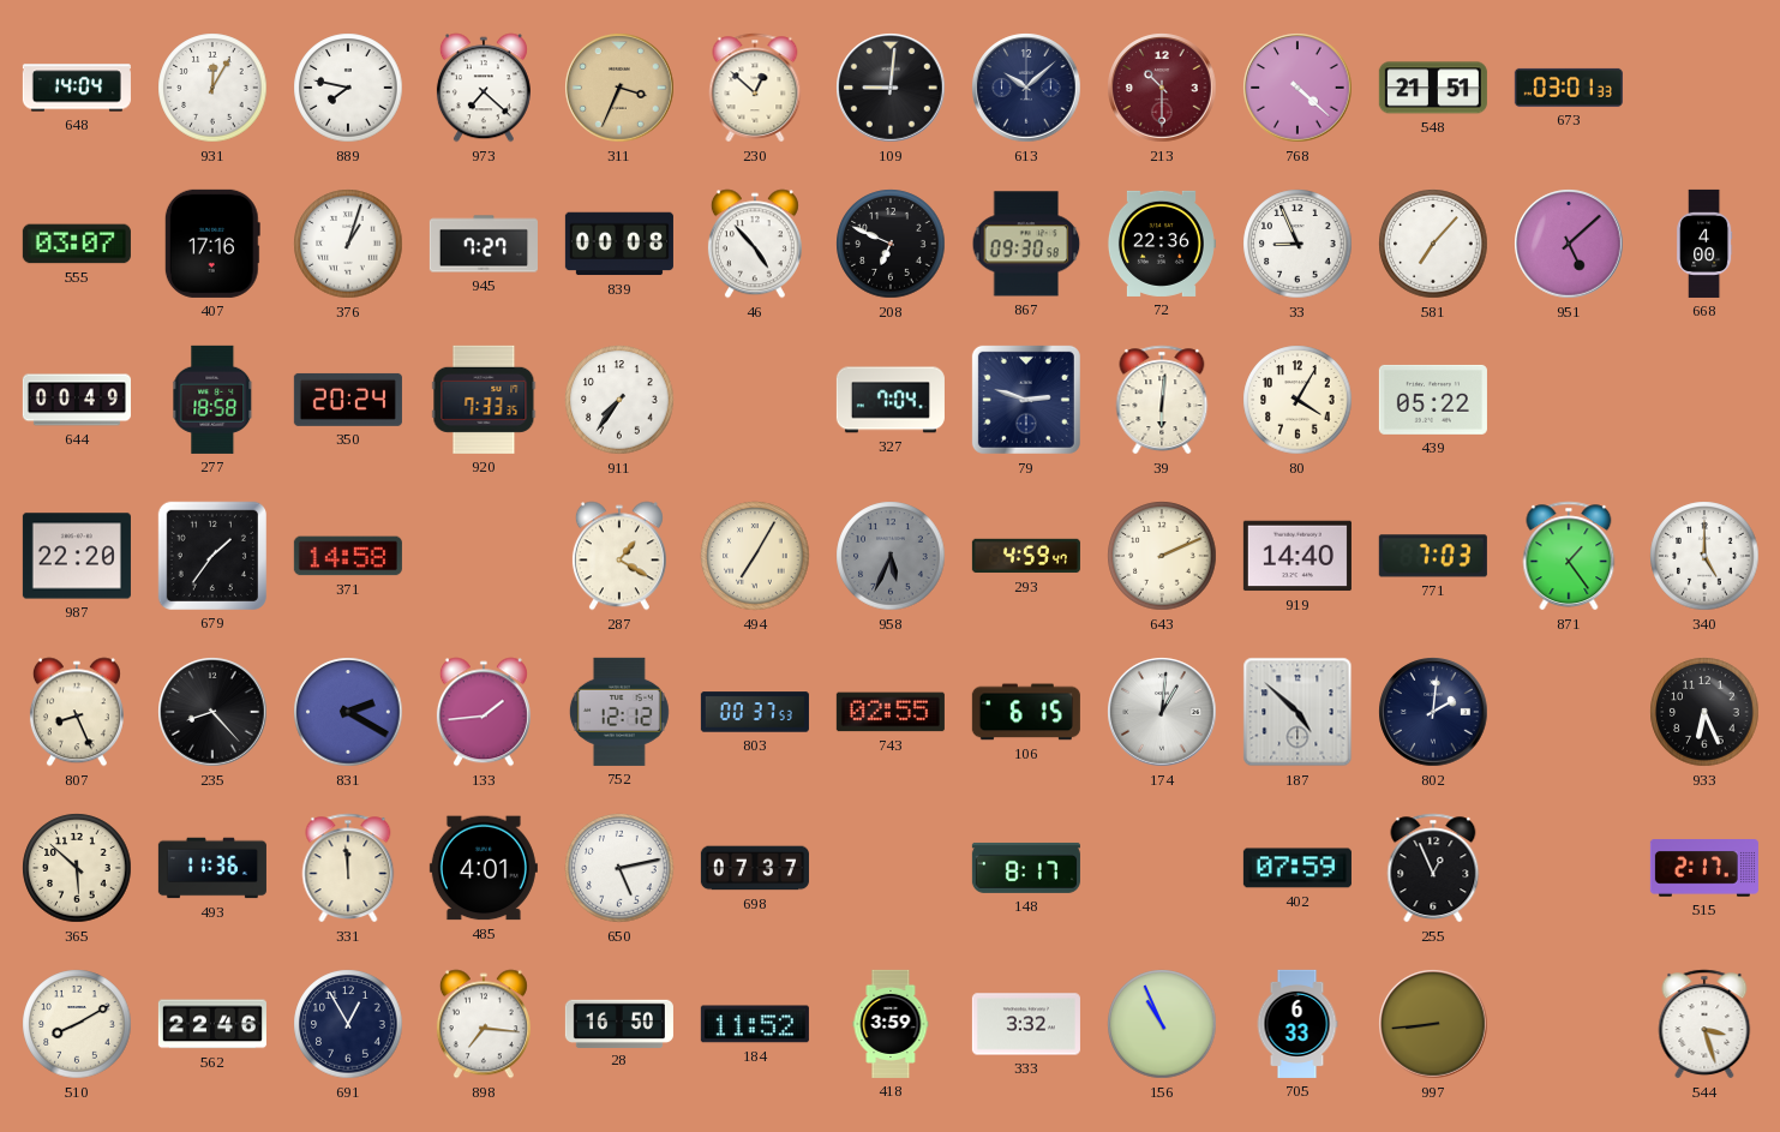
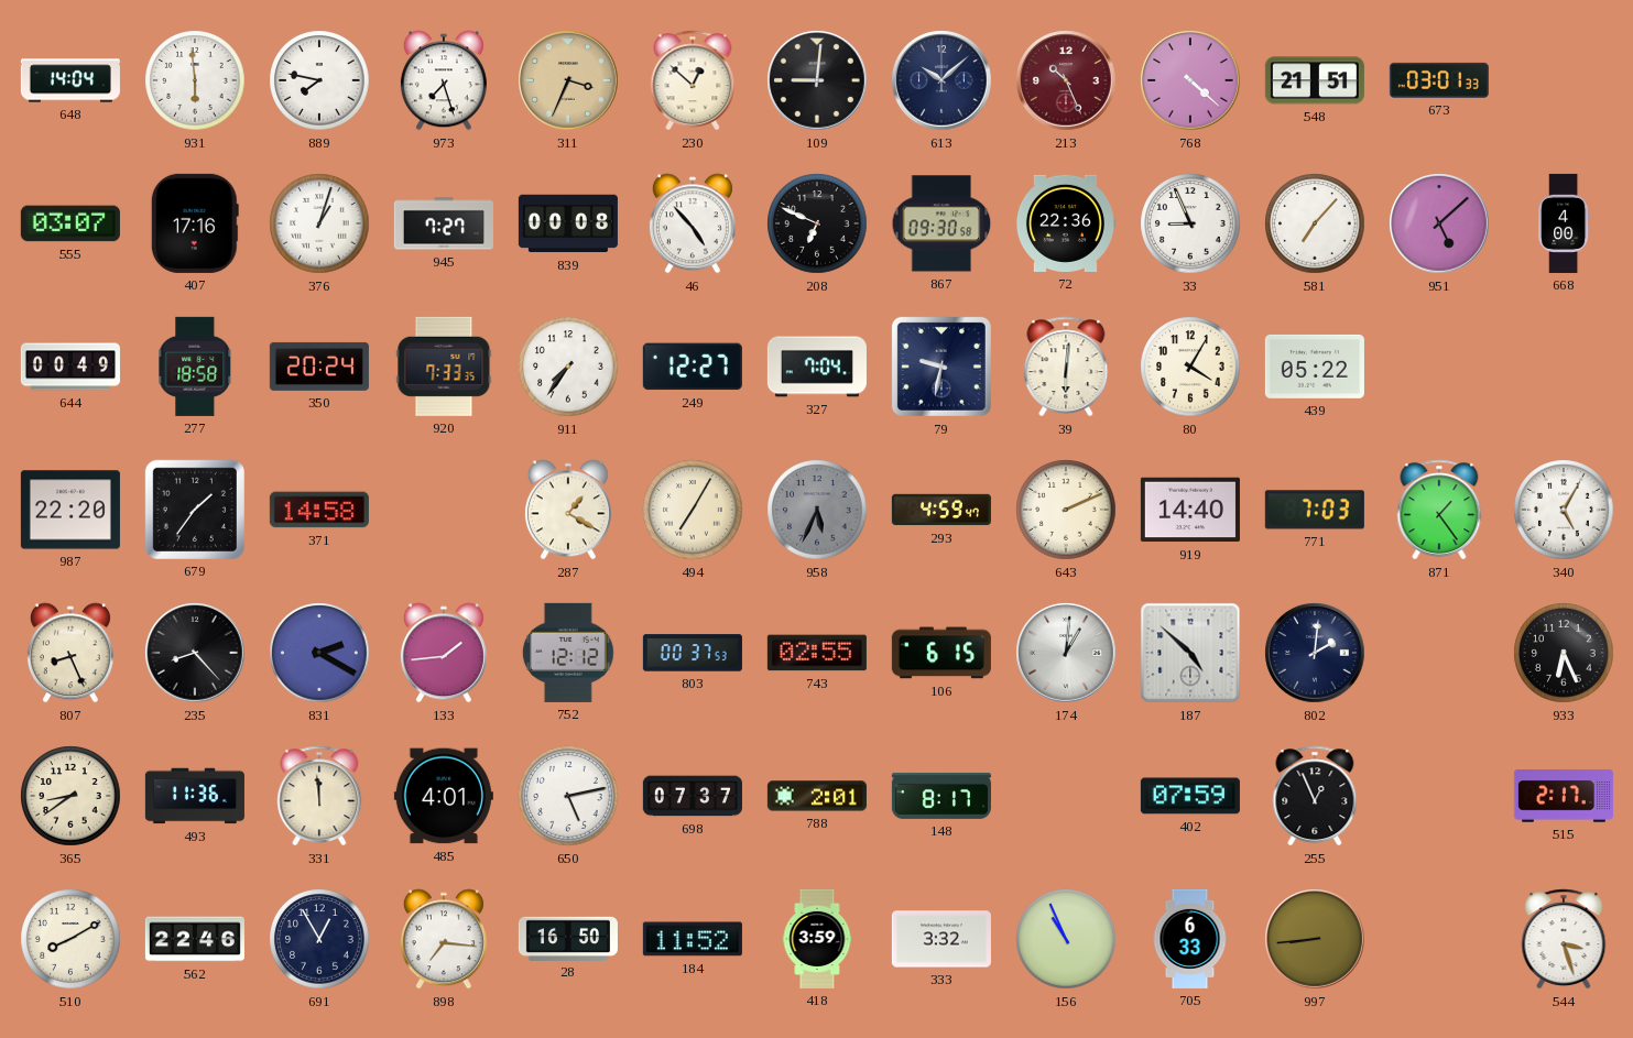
931: 12:05 -> 5:59 (195, 80)
973: 7:22 -> 7:27 (444, 80)
213: 10:30 -> 10:26 (1066, 80)
249: none -> 12:27 (693, 367)
79: 2:48 -> 9:32 (941, 367)
340: 5:00 -> 5:05 (1564, 510)
365: 5:52 -> 8:39 (70, 796)
788: none -> 2:01 (817, 796)
